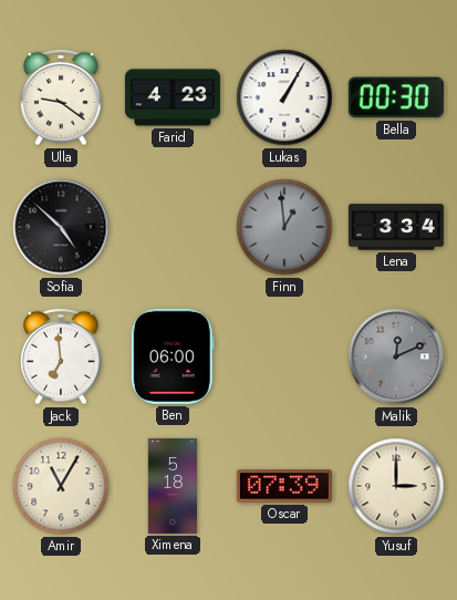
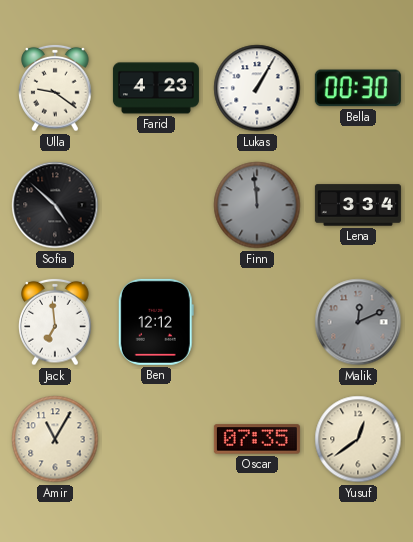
Finn: 12:59 -> 11:59 (257, 205)
Ben: 06:00 -> 12:12 (156, 322)
Ximena: 5:18 -> none (173, 486)
Oscar: 07:39 -> 07:35 (257, 439)
Yusuf: 3:00 -> 12:39 (358, 439)
